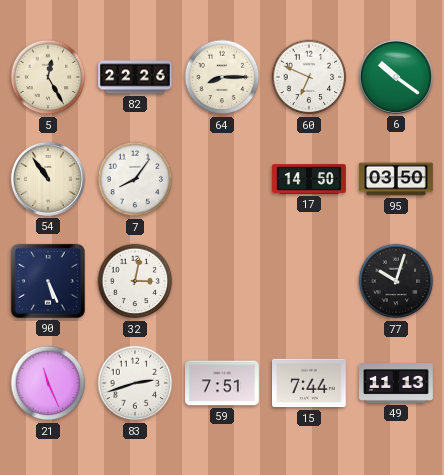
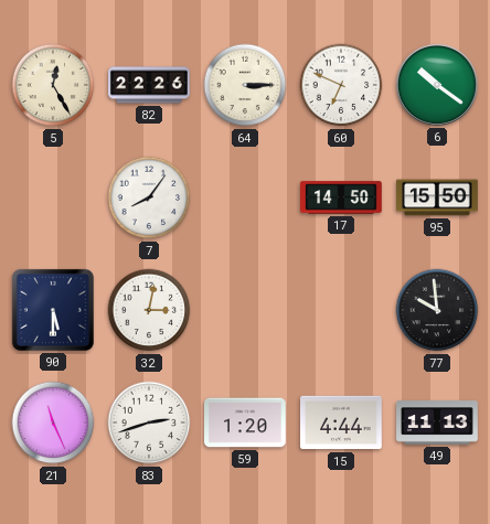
64: 8:15 -> 3:15 (245, 85)
54: 10:54 -> none (48, 179)
95: 03:50 -> 15:50 (437, 197)
90: 5:26 -> 5:30 (53, 310)
77: 10:03 -> 9:59 (437, 310)
59: 7:51 -> 1:20 (246, 423)
15: 7:44 -> 4:44 (342, 423)
